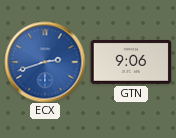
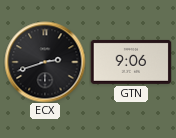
ECX dial: blue -> black (45, 62)
